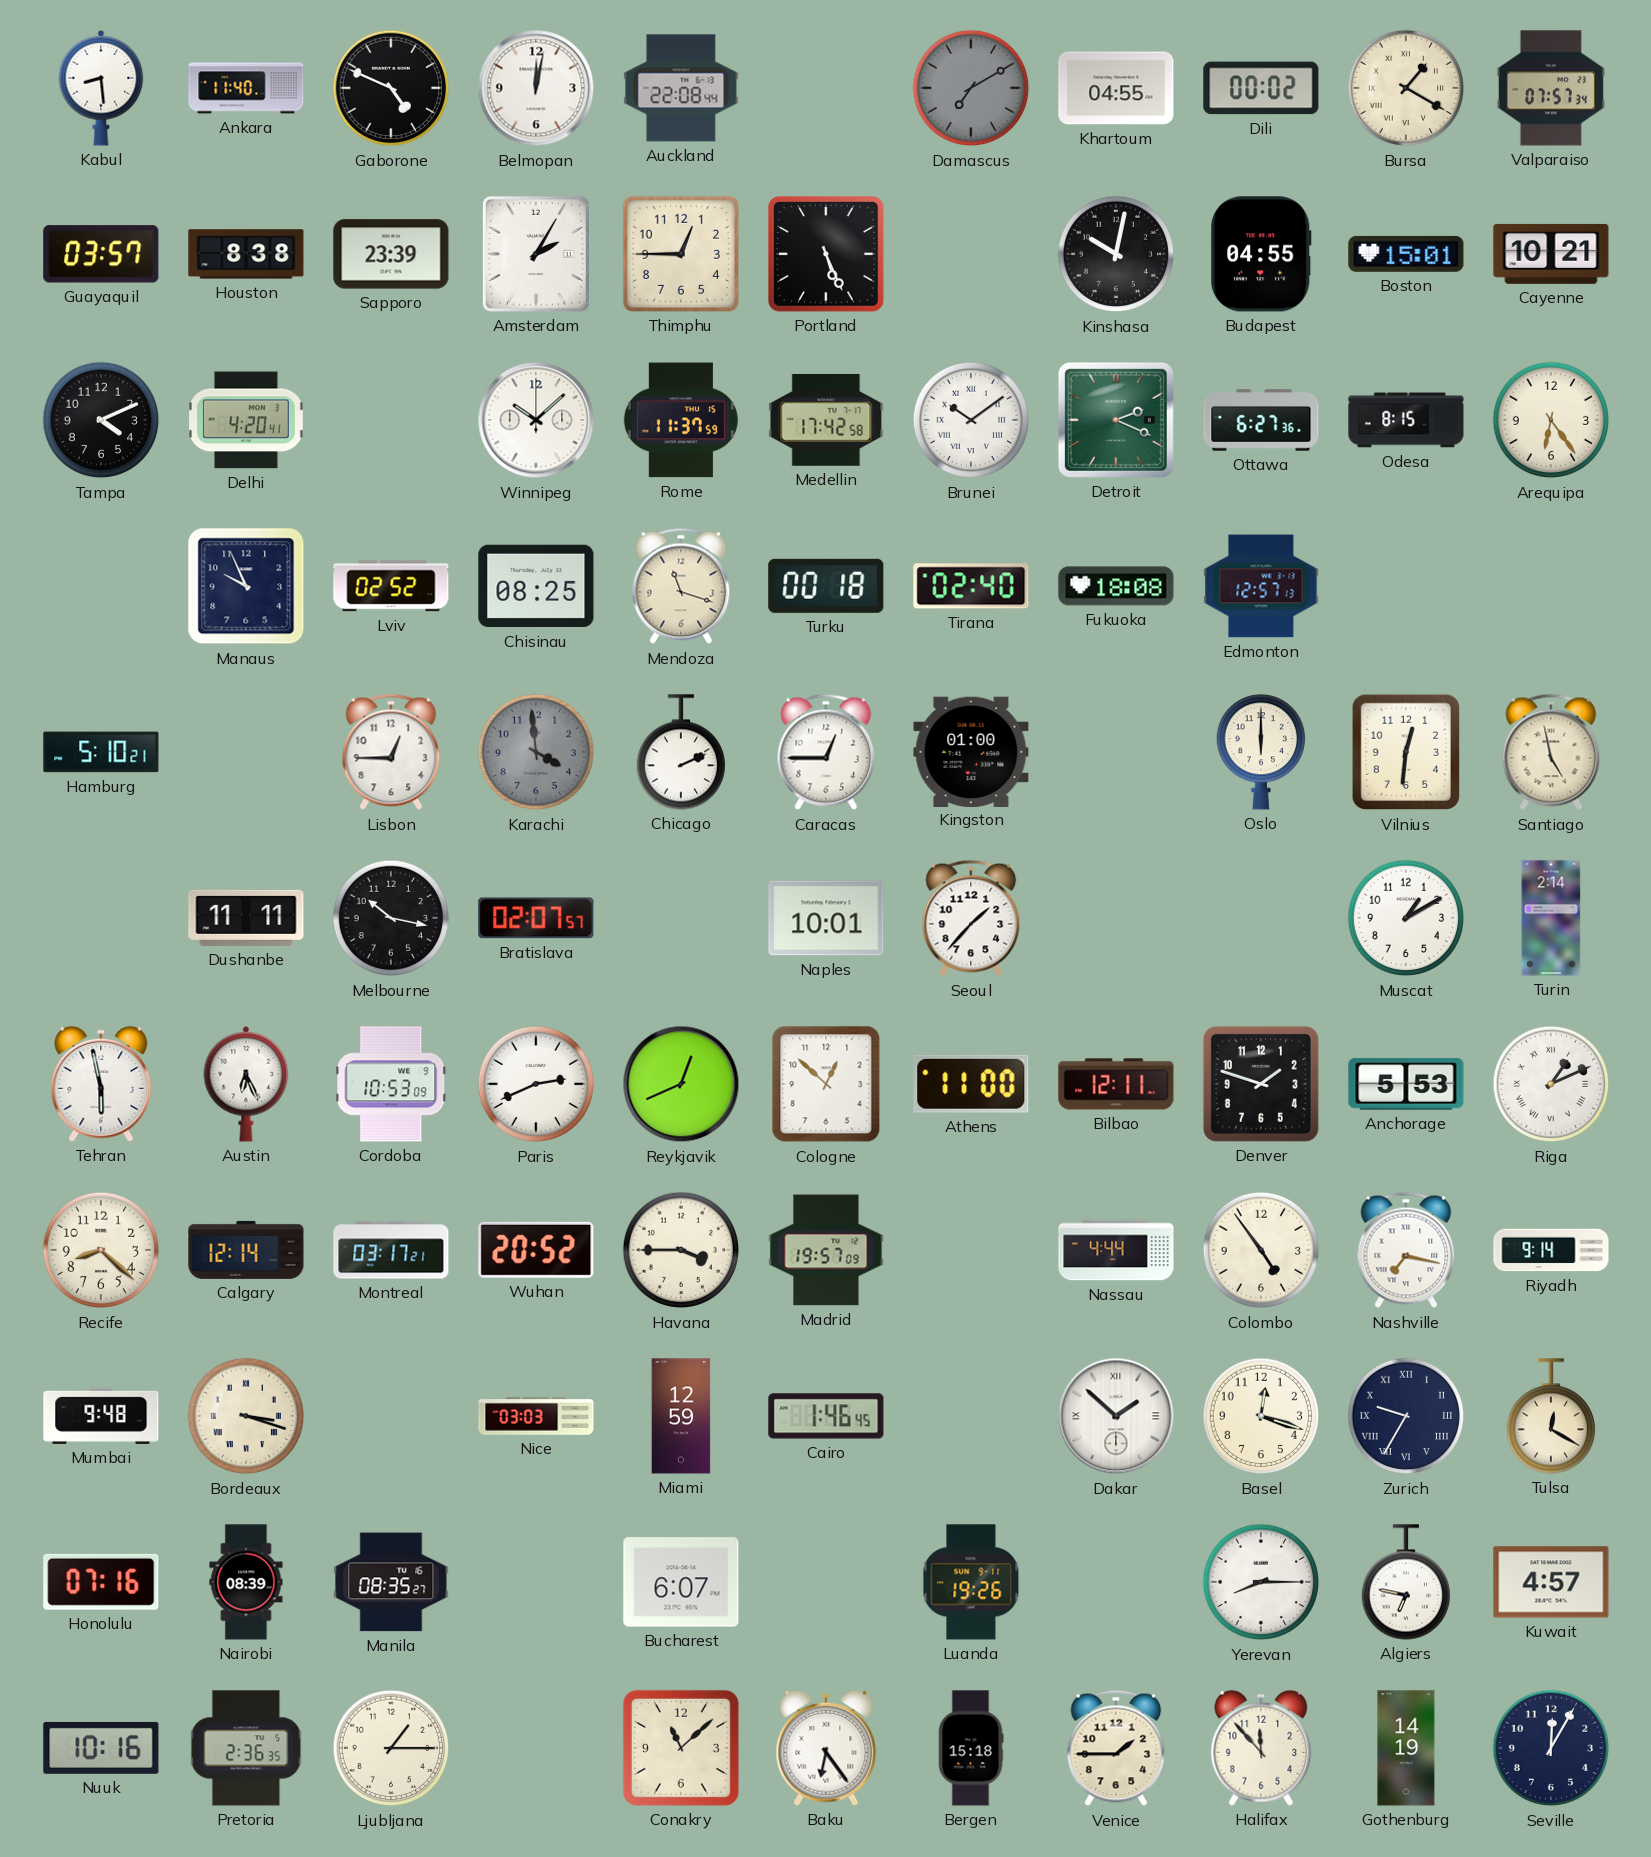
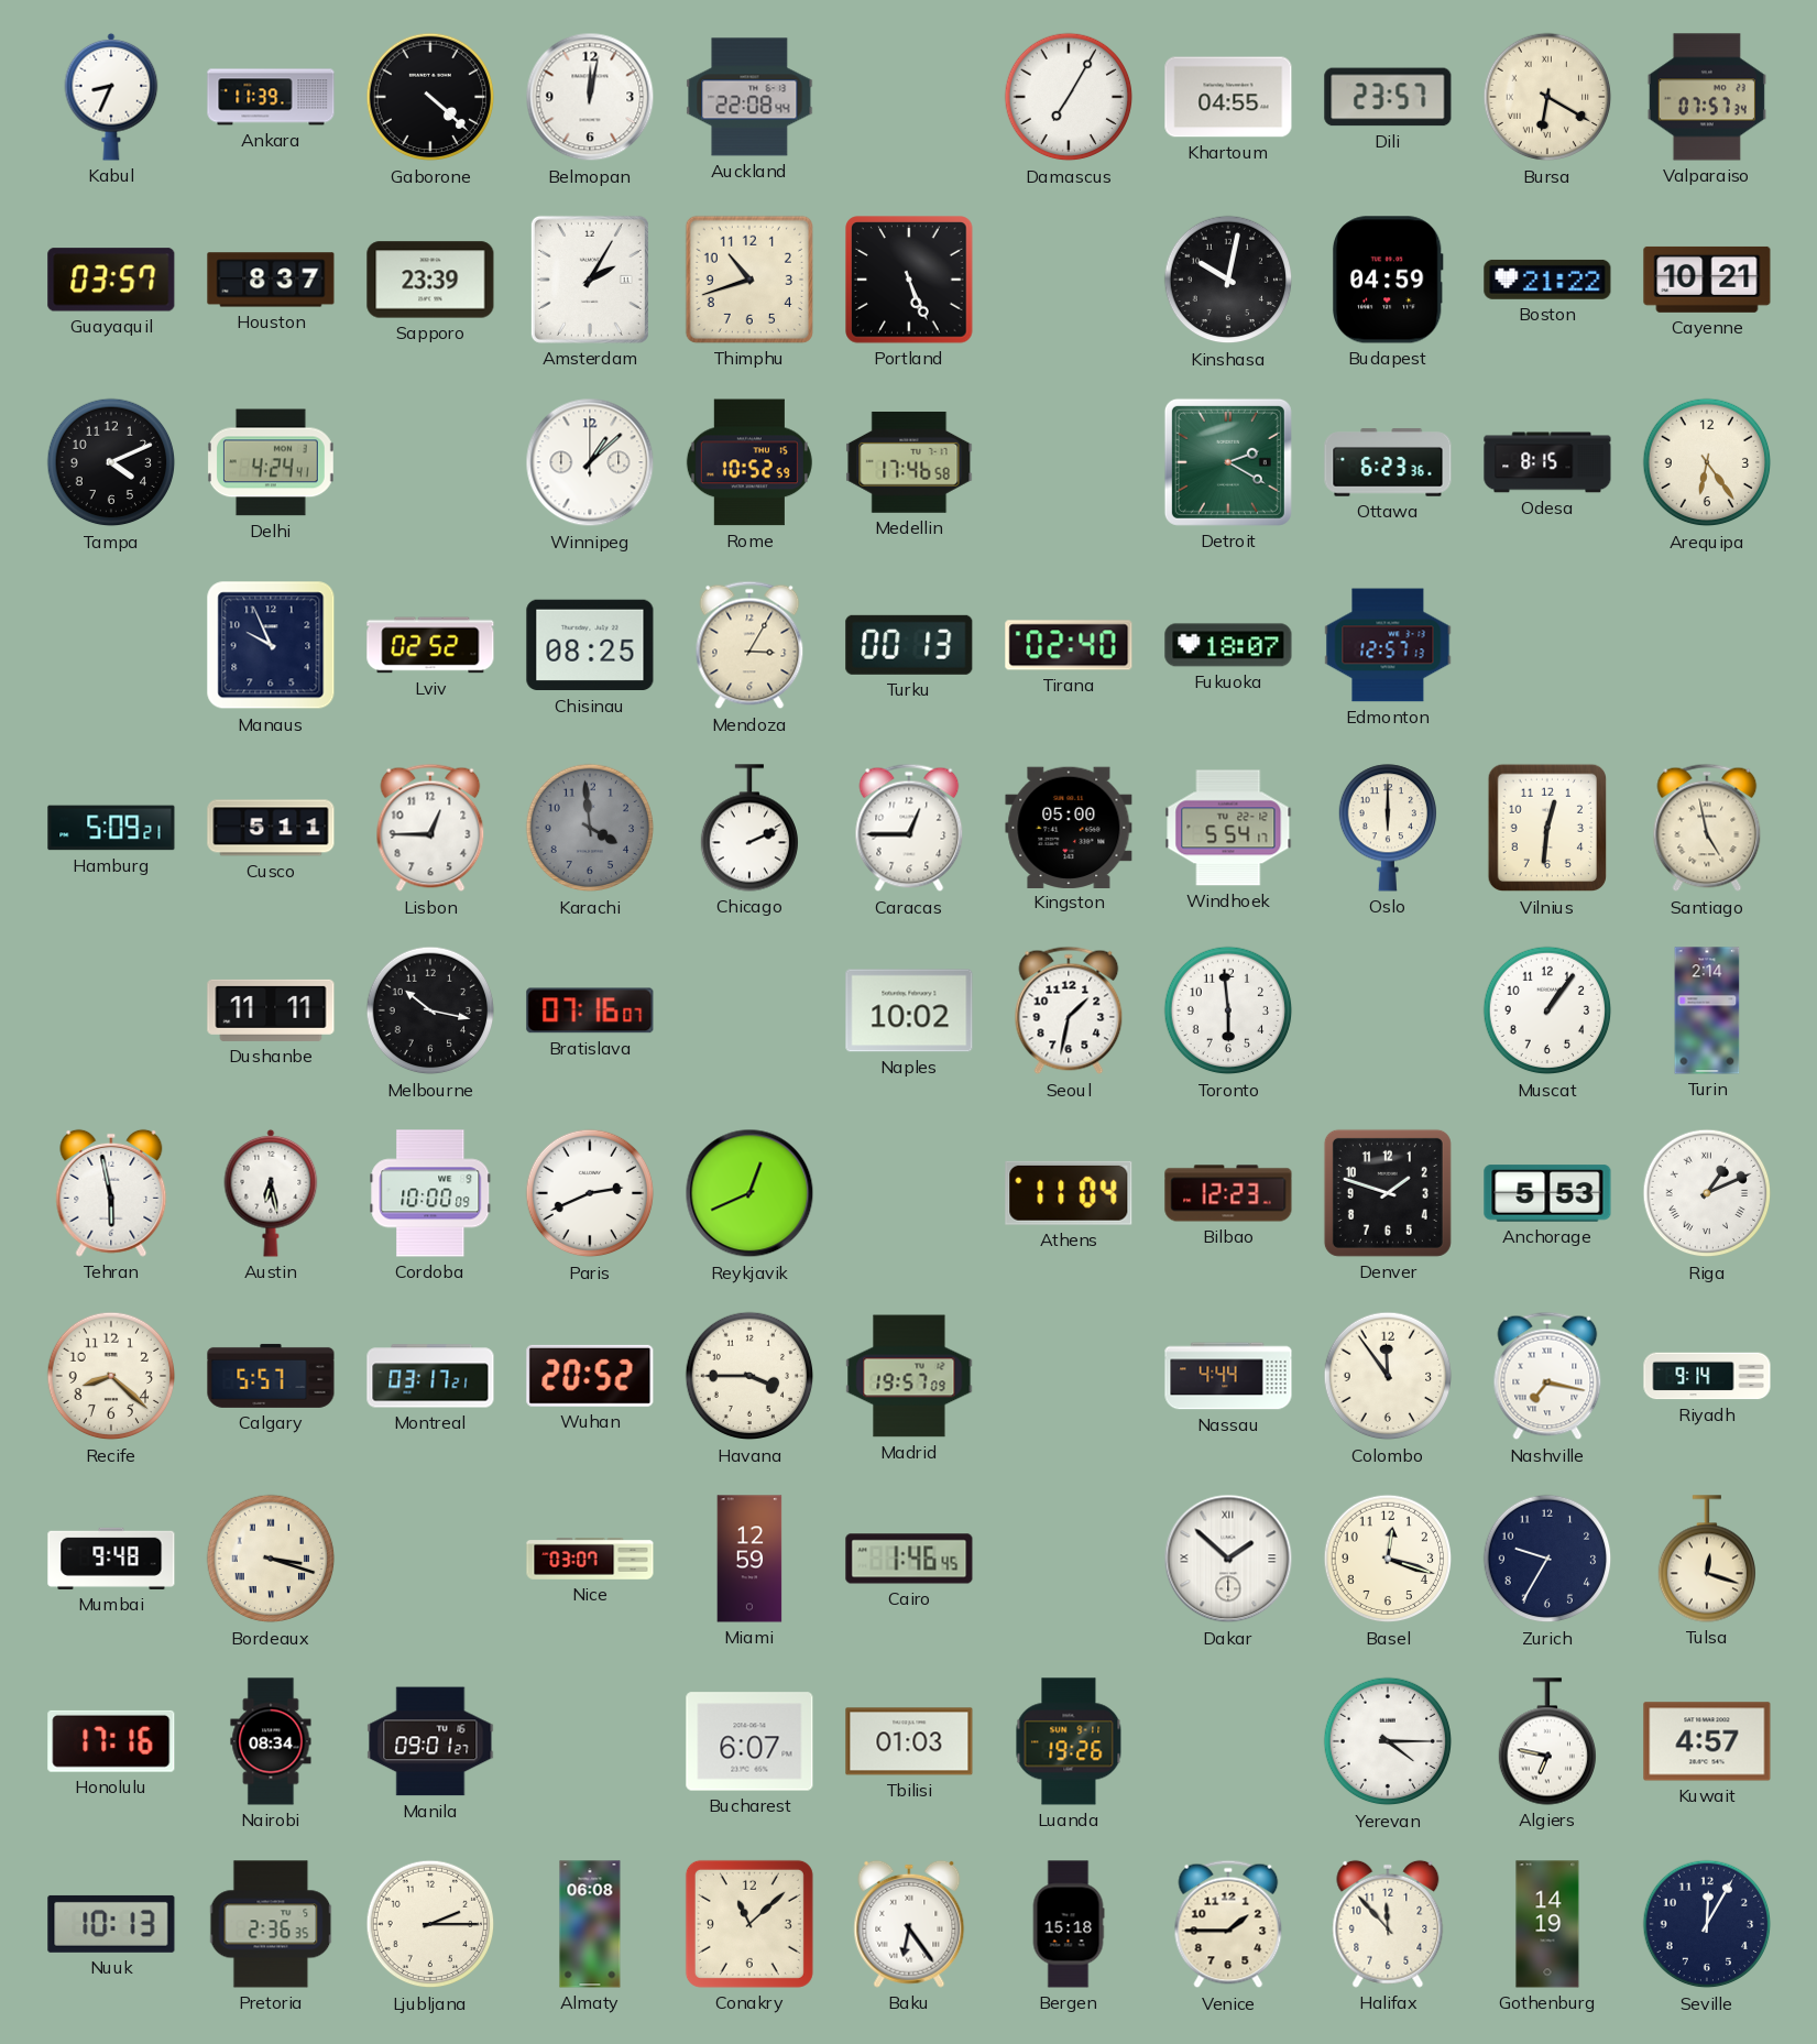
Kabul: 8:29 -> 8:34 (111, 97)
Ankara: 11:40 -> 11:39 (271, 97)
Gaborone: 4:49 -> 4:22 (430, 97)
Damascus: 7:10 -> 7:05 (1069, 97)
Damascus dial: grey -> white (1069, 97)
Dili: 00:02 -> 23:57 (1388, 97)
Bursa: 1:20 -> 6:20 (1547, 97)
Houston: 8:38 -> 8:37 (271, 280)
Thimphu: 12:45 -> 10:42 (749, 280)
Budapest: 04:55 -> 04:59 (1388, 280)
Boston: 15:01 -> 21:22 (1547, 280)
Delhi: 4:20 -> 4:24 (271, 462)
Winnipeg: 10:08 -> 1:08 (590, 462)
Rome: 11:37 -> 10:52 (749, 462)
Medellin: 17:42 -> 17:46 (909, 462)
Brunei: 10:09 -> none (971, 420)
Detroit: 2:19 -> 2:20 (1228, 462)
Ottawa: 6:27 -> 6:23 (1388, 462)
Mendoza: 11:18 -> 3:05 (749, 645)
Turku: 00:18 -> 00:13 (909, 645)
Fukuoka: 18:08 -> 18:07 (1228, 645)
Hamburg: 5:10 -> 5:09 (111, 828)
Cusco: none -> 5:11 (271, 828)
Kingston: 01:00 -> 05:00 (1069, 827)
Windhoek: none -> 5:54 (1228, 828)
Bratislava: 02:07 -> 07:16 (590, 1010)
Naples: 10:01 -> 10:02 (909, 1010)
Seoul: 1:37 -> 1:32 (1069, 1010)
Toronto: none -> 5:59 (1228, 1010)
Muscat: 1:10 -> 1:06 (1547, 1010)
Austin: 6:26 -> 6:28 (271, 1193)
Cordoba: 10:53 -> 10:00 (430, 1193)
Cologne: 12:52 -> none (826, 1084)
Athens: 11:00 -> 11:04 (1069, 1193)
Bilbao: 12:11 -> 12:23 (1228, 1193)
Calgary: 12:14 -> 5:57 (271, 1376)
Colombo: 4:54 -> 11:54 (1388, 1376)
Nice: 03:03 -> 03:07 (590, 1559)
Zurich numerals: Roman -> Arabic (1547, 1559)
Tulsa: 12:20 -> 12:18 (1706, 1559)
Honolulu: 07:16 -> 17:16 (111, 1741)
Nairobi: 08:39 -> 08:34 (271, 1741)
Manila: 08:35 -> 09:01 (430, 1741)
Tbilisi: none -> 01:03 (909, 1741)
Yerevan: 8:15 -> 4:15 (1388, 1741)
Nuuk: 10:16 -> 10:13 (111, 1924)
Ljubljana: 1:15 -> 2:15 (430, 1924)
Almaty: none -> 06:08 (590, 1924)
